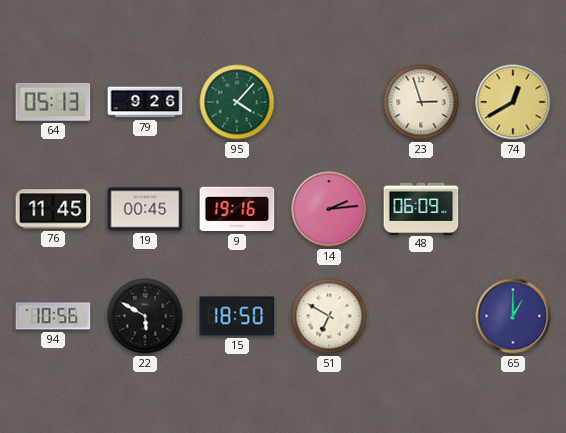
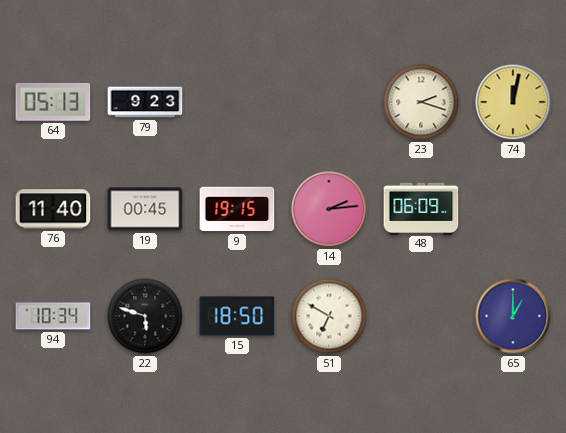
79: 9:26 -> 9:23 (145, 102)
95: 4:07 -> none (237, 102)
23: 2:57 -> 2:18 (421, 102)
74: 12:40 -> 12:02 (513, 102)
76: 11:45 -> 11:40 (53, 209)
9: 19:16 -> 19:15 (237, 209)
94: 10:56 -> 10:34 (53, 316)
22: 5:50 -> 5:48 (145, 316)
